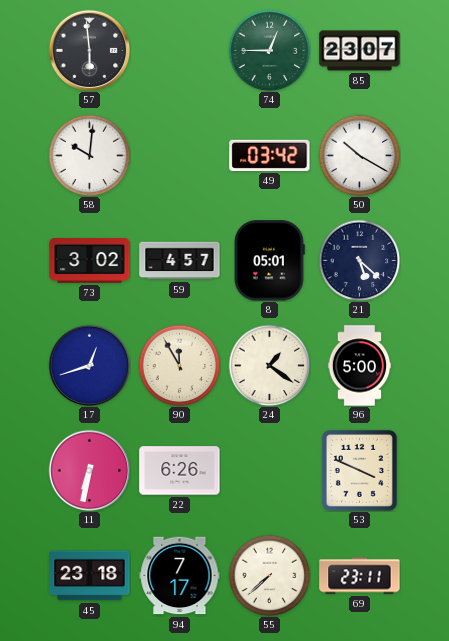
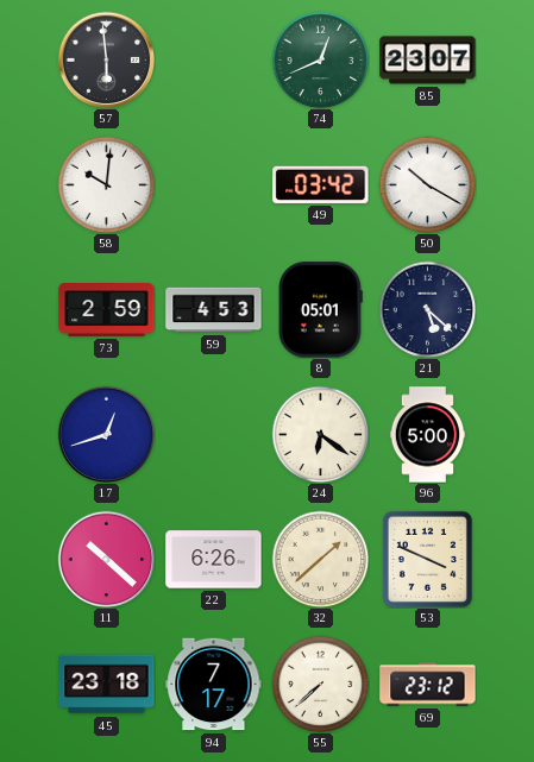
74: 12:45 -> 12:41 (320, 59)
73: 3:02 -> 2:59 (107, 310)
59: 4:57 -> 4:53 (214, 310)
90: 11:55 -> none (179, 365)
24: 1:21 -> 6:21 (320, 434)
11: 6:32 -> 10:22 (106, 559)
32: none -> 1:38 (320, 559)
69: 23:11 -> 23:12 (428, 685)
